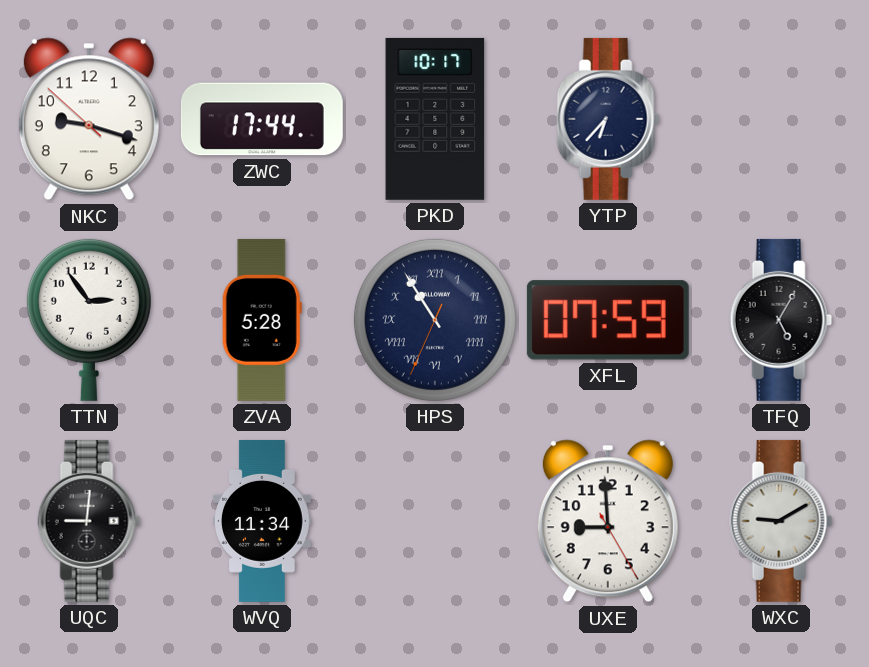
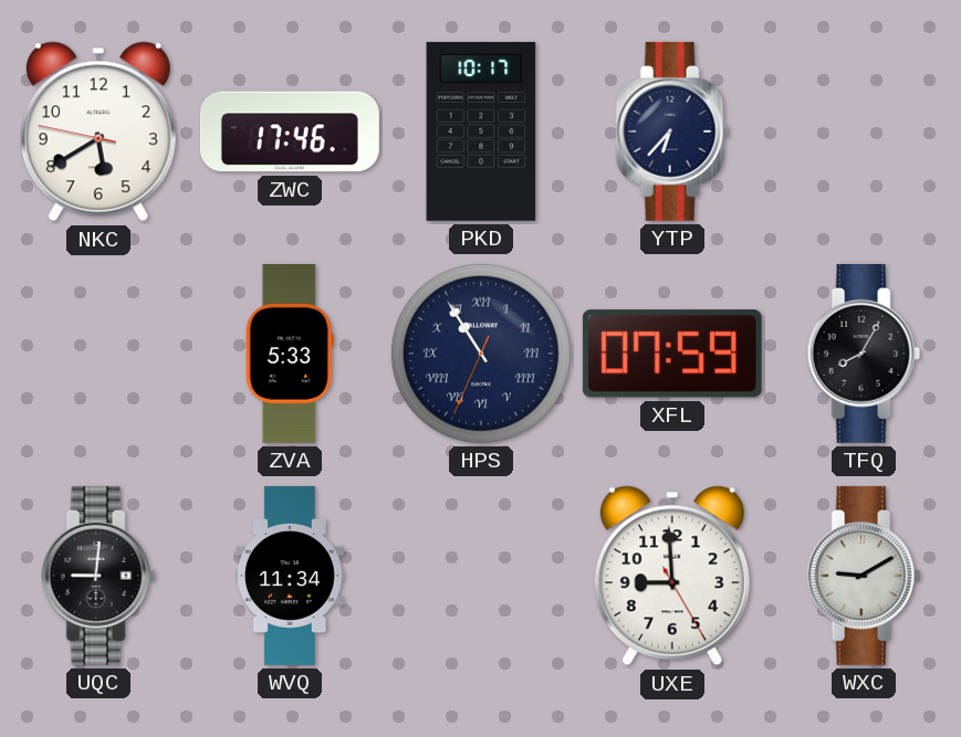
NKC: 9:17 -> 5:39 (98, 131)
ZWC: 17:44 -> 17:46 (290, 131)
TTN: 2:54 -> none (89, 320)
ZVA: 5:28 -> 5:33 (290, 354)
TFQ: 5:05 -> 8:05 (864, 354)
